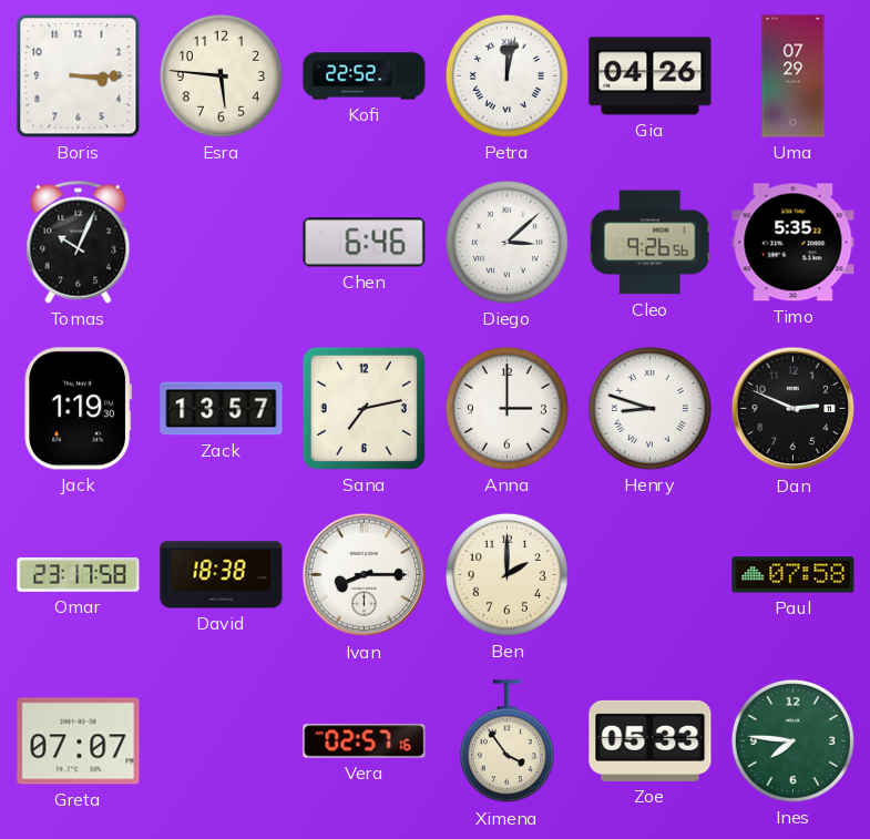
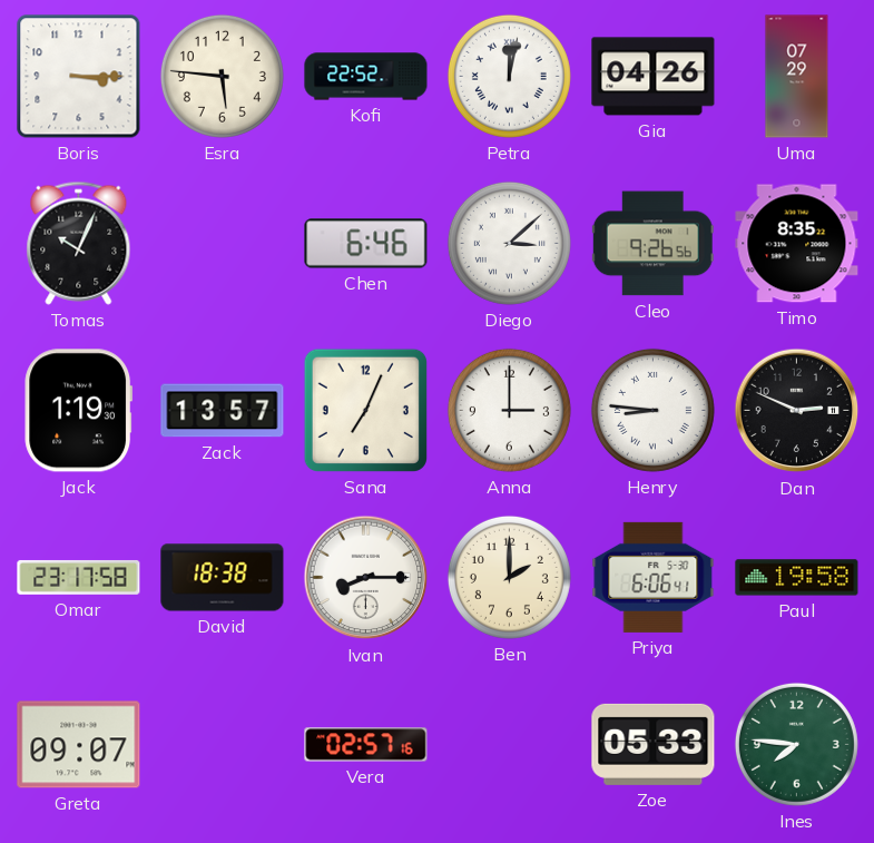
Timo: 5:35 -> 8:35 (797, 244)
Sana: 7:13 -> 7:04 (365, 410)
Henry: 8:48 -> 8:46 (652, 410)
Priya: none -> 6:06 (654, 577)
Paul: 07:58 -> 19:58 (797, 578)
Greta: 07:07 -> 09:07 (79, 745)
Ximena: 3:54 -> none (506, 741)
